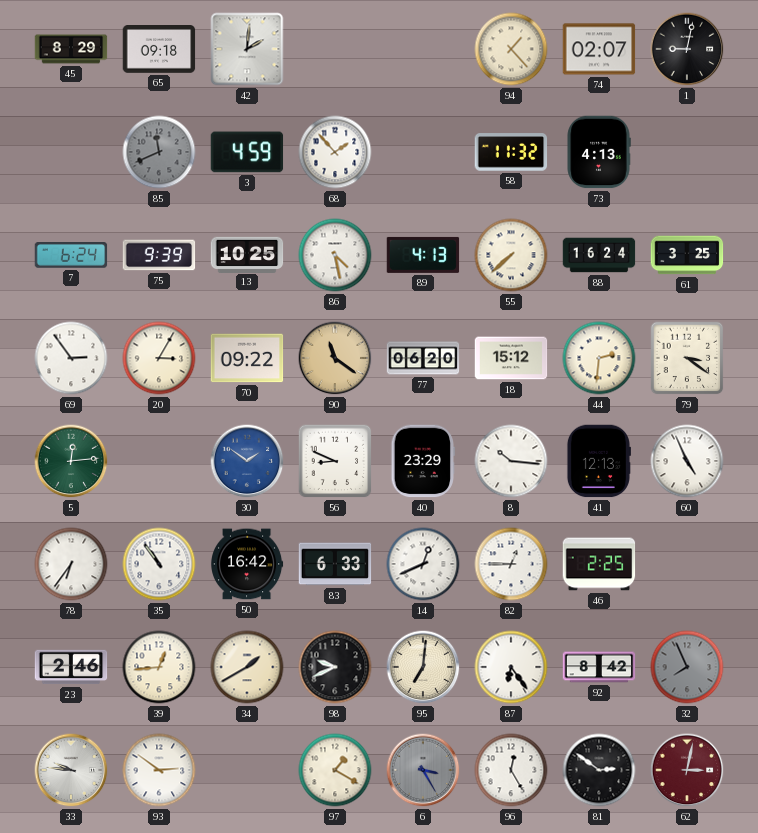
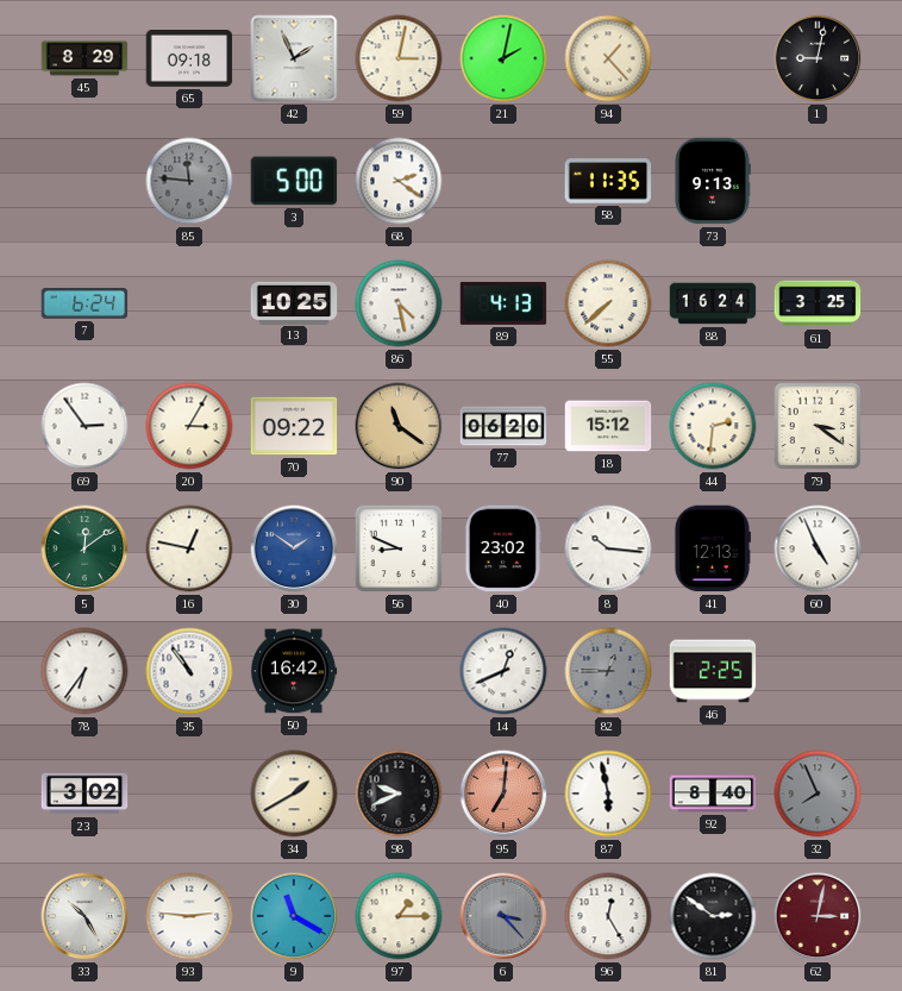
42: 2:01 -> 1:56 (294, 58)
59: none -> 3:02 (399, 58)
21: none -> 2:02 (503, 58)
74: 02:07 -> none (599, 49)
85: 11:41 -> 11:46 (189, 181)
3: 4:59 -> 5:00 (294, 181)
68: 1:53 -> 2:21 (399, 181)
58: 11:32 -> 11:35 (608, 181)
73: 4:13 -> 9:13 (713, 181)
75: 9:39 -> none (159, 255)
5: 12:14 -> 12:09 (84, 548)
16: none -> 12:47 (189, 548)
40: 23:29 -> 23:02 (503, 548)
83: 6:33 -> none (335, 564)
82 dial: white -> grey (608, 671)
23: 2:46 -> 3:02 (84, 794)
39: 12:44 -> none (159, 667)
95 dial: cream -> salmon (503, 794)
87: 6:24 -> 5:58 (608, 794)
92: 8:42 -> 8:40 (713, 794)
33: 9:46 -> 10:25 (84, 916)
93: 2:51 -> 2:46 (189, 916)
9: none -> 11:20 (294, 916)
97: 1:20 -> 1:15 (399, 916)
6: 3:25 -> 3:23 (503, 916)
